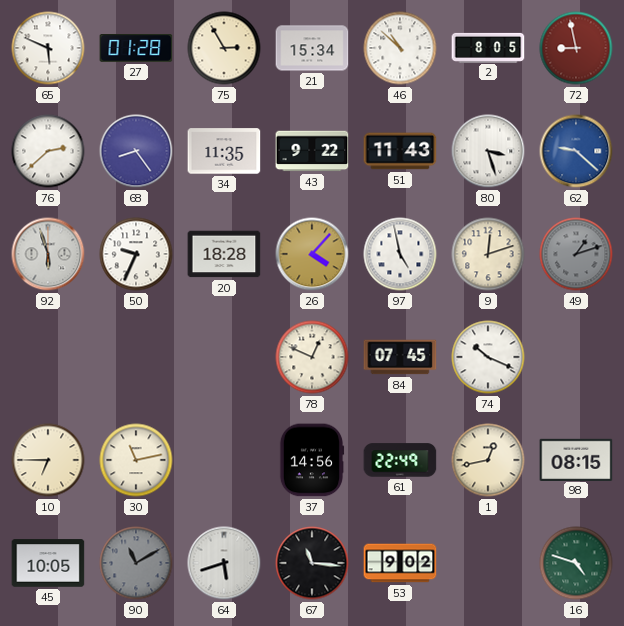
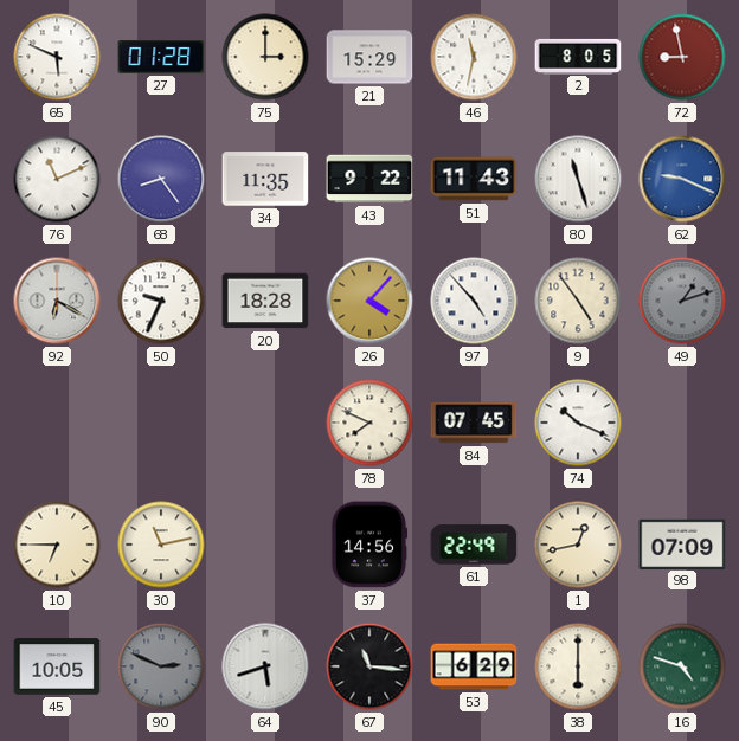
75: 2:55 -> 3:00 (265, 57)
21: 15:34 -> 15:29 (369, 57)
46: 10:52 -> 11:32 (474, 57)
76: 2:38 -> 11:11 (57, 179)
80: 3:27 -> 11:27 (578, 179)
62: 9:22 -> 9:19 (682, 179)
92: 5:57 -> 6:20 (57, 301)
97: 4:58 -> 4:53 (474, 301)
9: 12:12 -> 4:54 (578, 301)
78: 12:49 -> 7:49 (369, 423)
98: 08:15 -> 07:09 (682, 543)
90: 11:10 -> 2:49 (161, 666)
53: 9:02 -> 6:29 (474, 666)
38: none -> 6:00 (578, 666)
